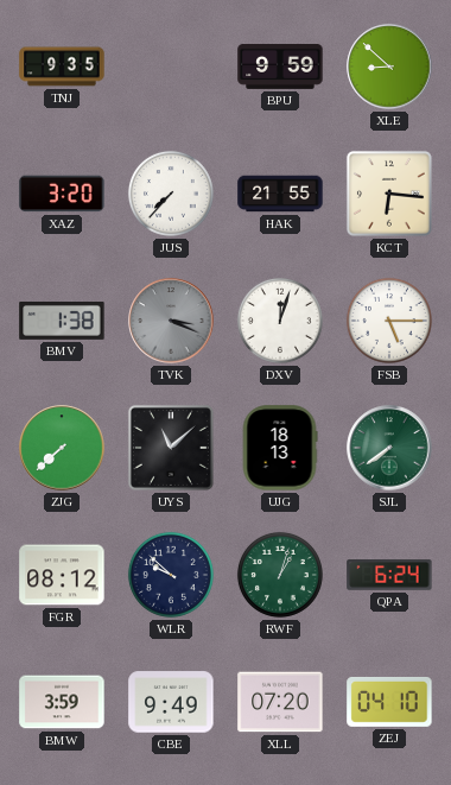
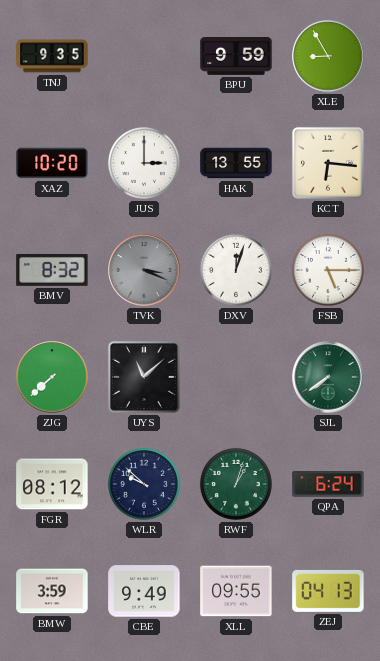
XLE: 8:52 -> 8:55 (328, 56)
XAZ: 3:20 -> 10:20 (52, 163)
JUS: 7:37 -> 3:00 (144, 163)
HAK: 21:55 -> 13:55 (236, 163)
BMV: 1:38 -> 8:32 (52, 270)
UJG: 18:13 -> none (280, 448)
XLL: 07:20 -> 09:55 (236, 591)
ZEJ: 04:10 -> 04:13 (328, 591)
